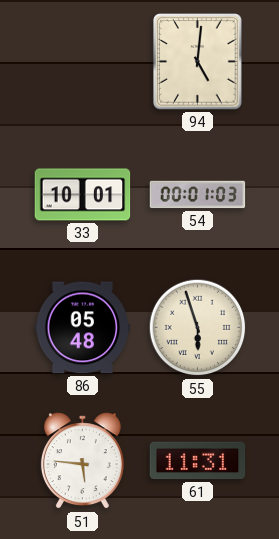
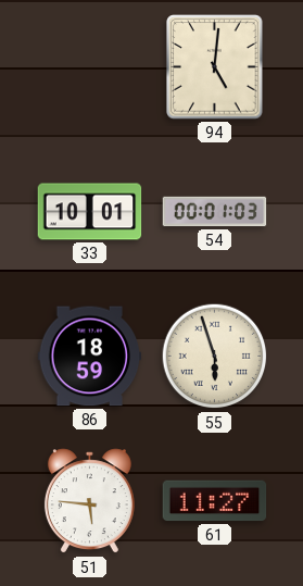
86: 05:48 -> 18:59 (90, 357)
61: 11:31 -> 11:27 (215, 501)
